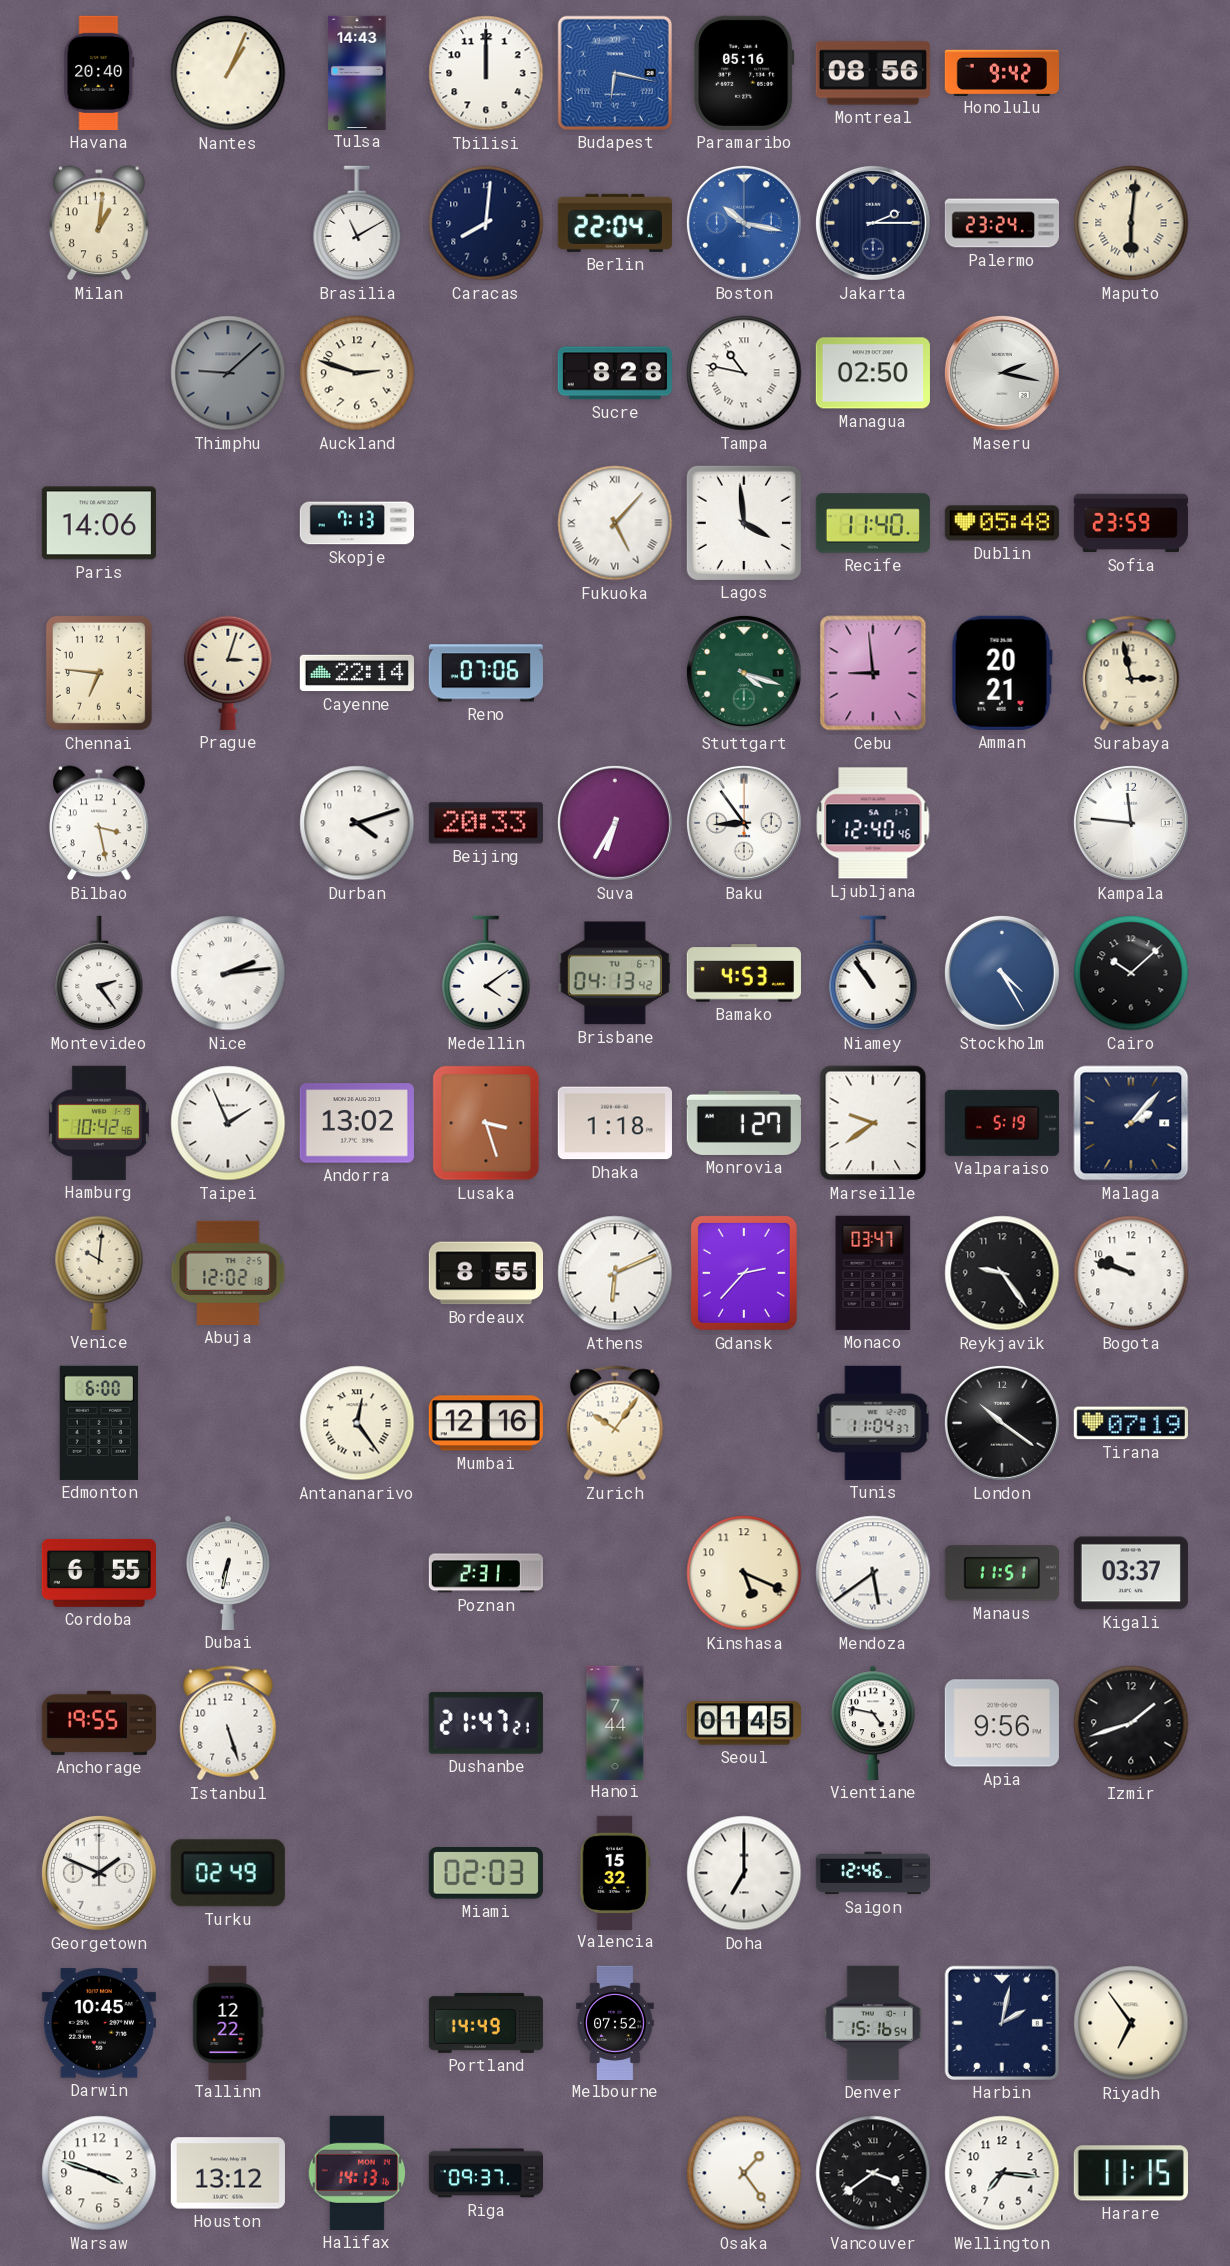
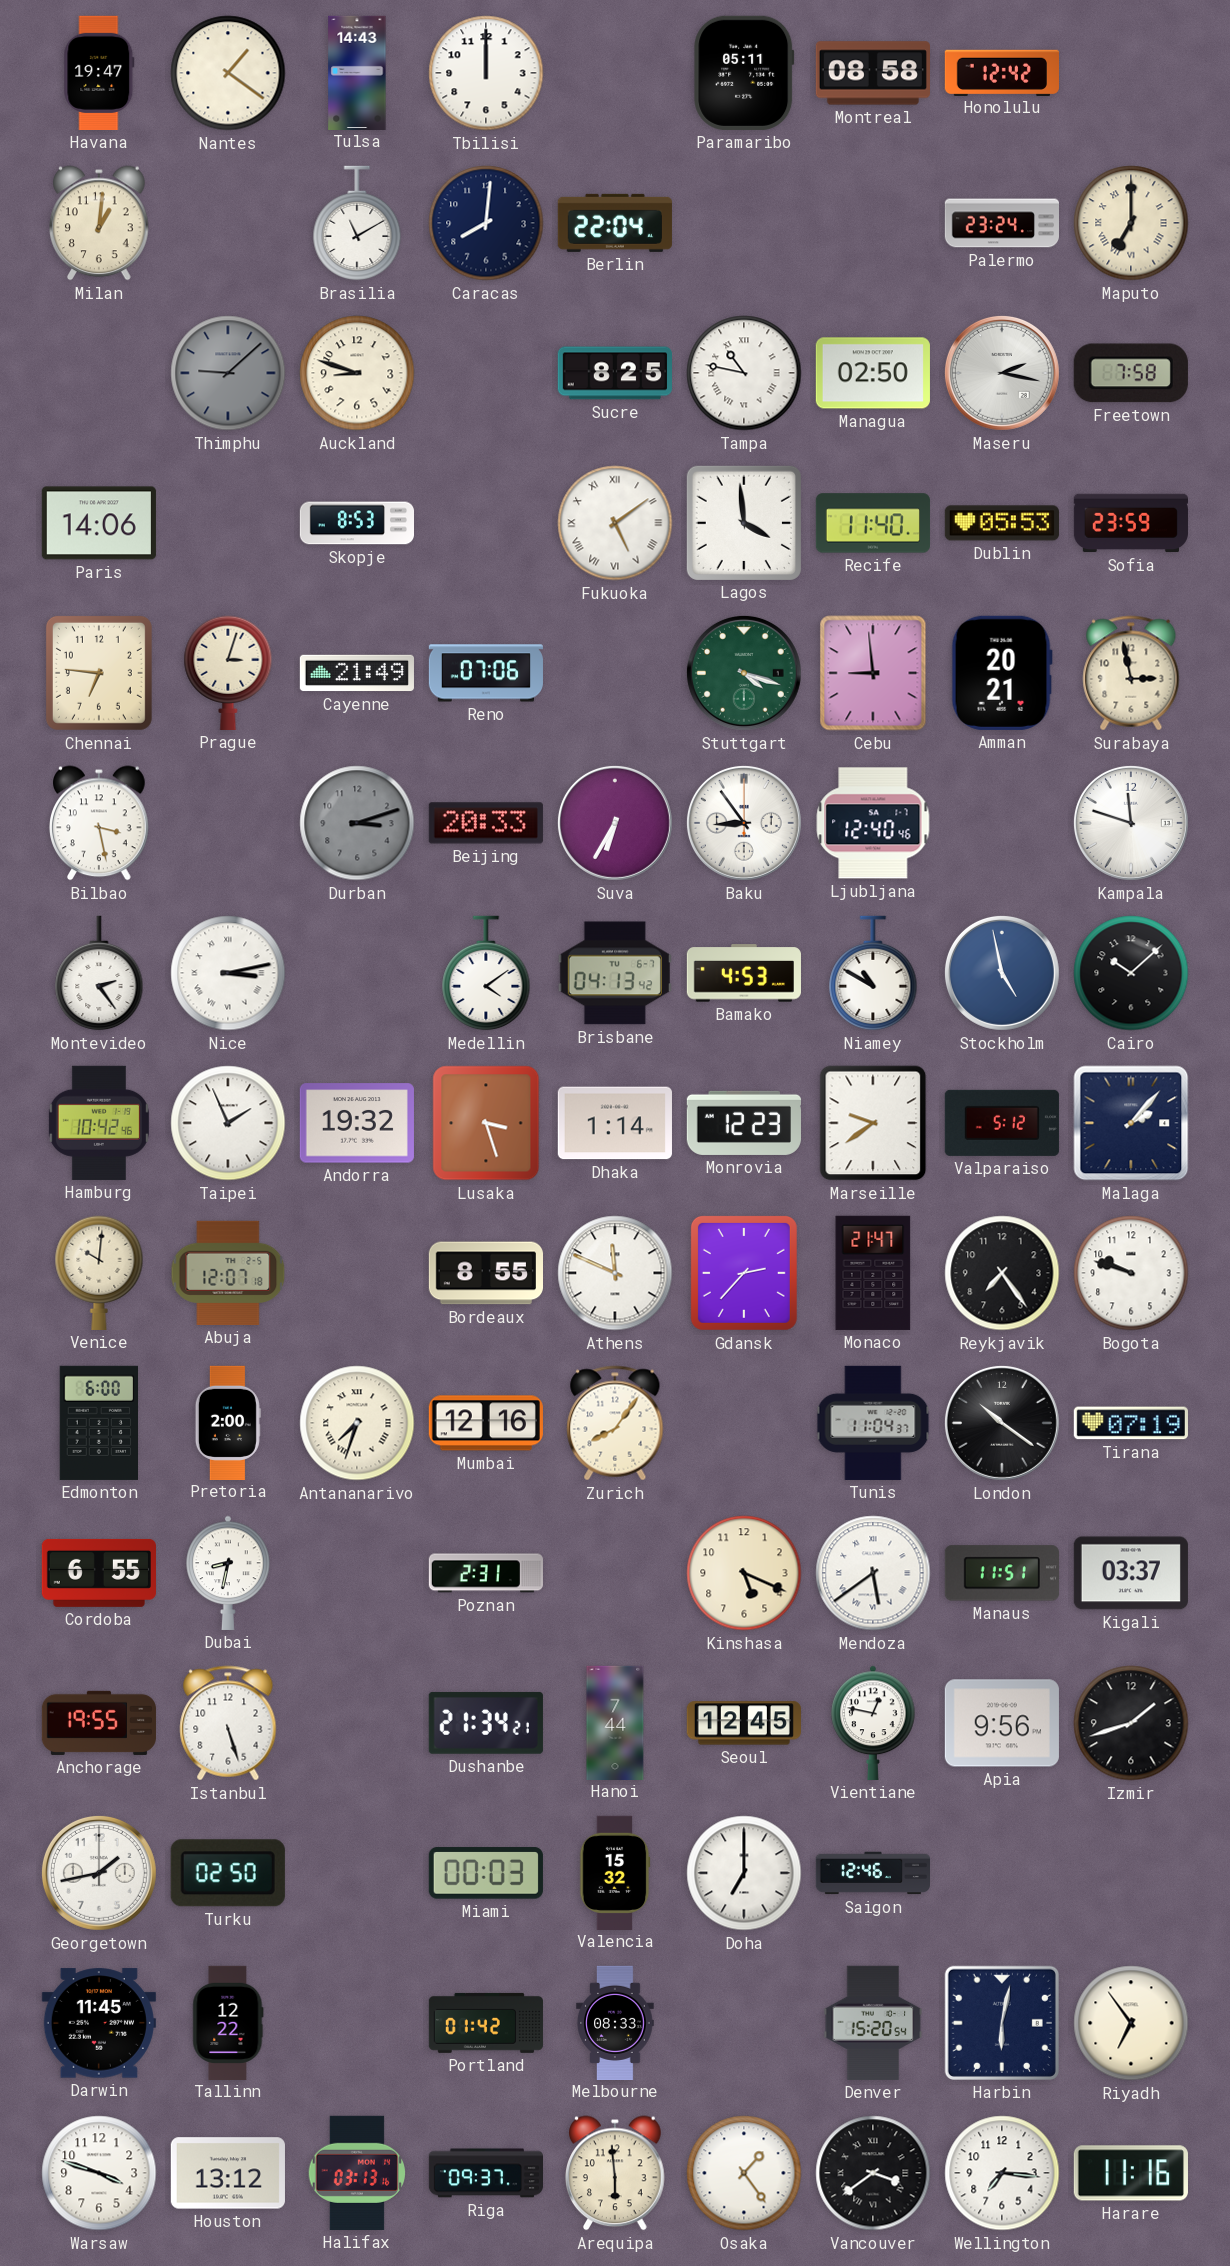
Havana: 20:40 -> 19:47 (99, 73)
Nantes: 1:04 -> 1:21 (228, 73)
Budapest: 6:17 -> none (615, 73)
Paramaribo: 05:16 -> 05:11 (744, 73)
Montreal: 08:56 -> 08:58 (873, 73)
Honolulu: 9:42 -> 12:42 (1002, 72)
Boston: 10:17 -> none (744, 223)
Jakarta: 2:15 -> none (873, 223)
Maputo: 6:01 -> 7:00 (1131, 223)
Auckland: 2:48 -> 8:48 (357, 373)
Sucre: 8:28 -> 8:25 (615, 373)
Freetown: none -> 7:58 (1131, 373)
Skopje: 7:13 -> 8:53 (356, 523)
Fukuoka: 5:07 -> 5:09 (615, 523)
Dublin: 05:48 -> 05:53 (1002, 523)
Cayenne: 22:14 -> 21:49 (356, 673)
Durban: 4:12 -> 3:12 (357, 823)
Durban dial: white -> grey (357, 823)
Kampala: 11:46 -> 11:48 (1131, 823)
Nice: 2:14 -> 3:13 (228, 973)
Niamey: 10:54 -> 10:50 (873, 973)
Stockholm: 4:25 -> 4:58 (1002, 973)
Andorra: 13:02 -> 19:32 (357, 1123)
Dhaka: 1:18 -> 1:14 (615, 1123)
Monrovia: 1:27 -> 12:23 (744, 1123)
Valparaiso: 5:19 -> 5:12 (1002, 1123)
Abuja: 12:02 -> 12:07 (228, 1273)
Athens: 6:11 -> 11:49 (615, 1273)
Monaco: 03:47 -> 21:47 (873, 1273)
Reykjavik: 9:24 -> 7:24 (1002, 1273)
Pretoria: none -> 2:00 (228, 1422)
Antananarivo: 12:24 -> 7:33 (357, 1423)
Zurich: 10:06 -> 8:06 (615, 1423)
Dubai: 6:32 -> 8:32 (228, 1573)
Dushanbe: 21:47 -> 21:34 (486, 1723)
Seoul: 01:45 -> 12:45 (744, 1723)
Vientiane: 4:47 -> 12:47 (873, 1723)
Georgetown: 1:49 -> 1:43 (99, 1873)
Turku: 02:49 -> 02:50 (228, 1873)
Miami: 02:03 -> 00:03 (486, 1873)
Darwin: 10:45 -> 11:45 (99, 2023)
Portland: 14:49 -> 01:42 (486, 2023)
Melbourne: 07:52 -> 08:33 (615, 2022)
Denver: 15:16 -> 15:20 (873, 2023)
Harbin: 2:02 -> 6:02 (1002, 2023)
Halifax: 14:13 -> 03:13 (357, 2173)
Arequipa: none -> 5:59 (615, 2173)
Harare: 11:15 -> 11:16 (1131, 2173)
